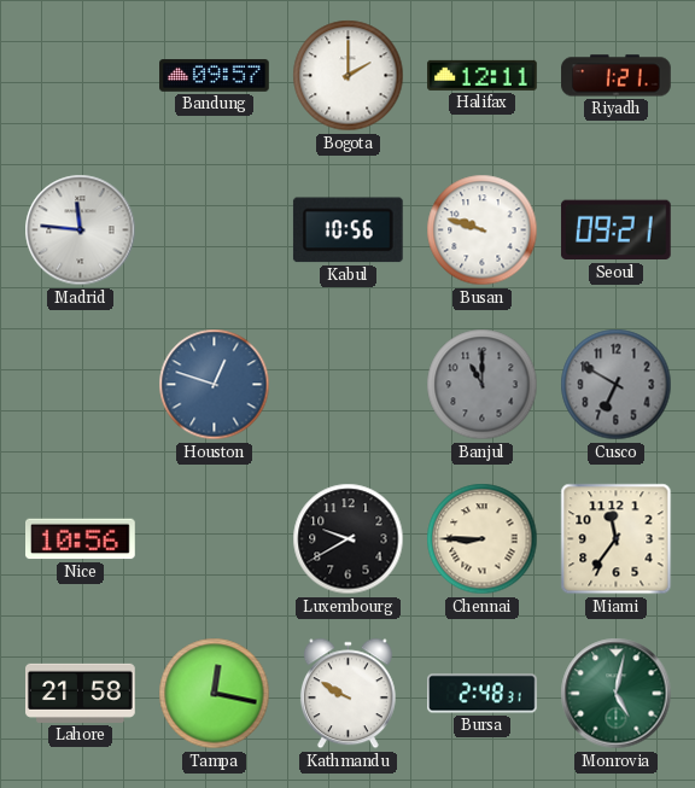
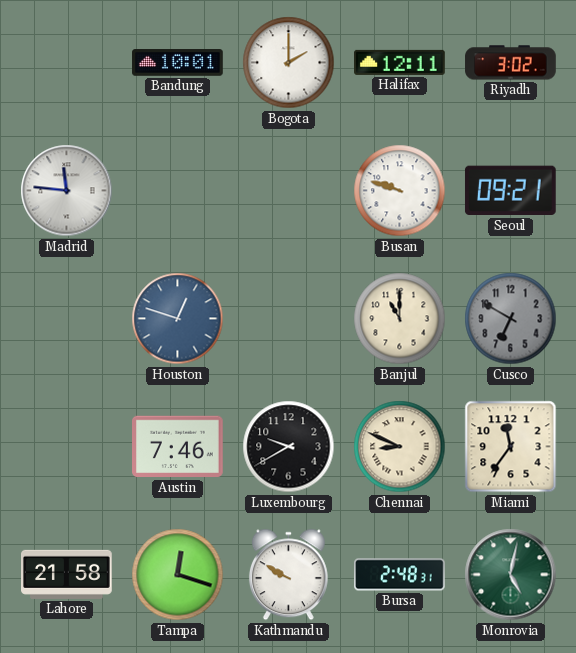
Bandung: 09:57 -> 10:01 (178, 63)
Riyadh: 1:21 -> 3:02 (511, 63)
Kabul: 10:56 -> none (347, 230)
Banjul dial: grey -> cream (400, 319)
Nice: 10:56 -> none (81, 539)
Austin: none -> 7:46 (178, 447)
Chennai: 8:45 -> 8:49 (400, 447)
Tampa: 12:17 -> 12:18 (178, 575)
